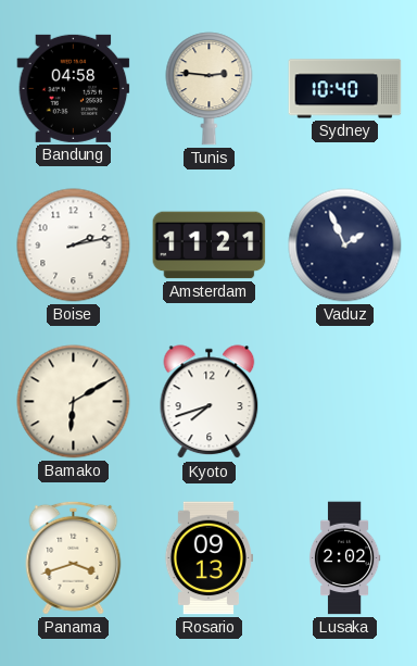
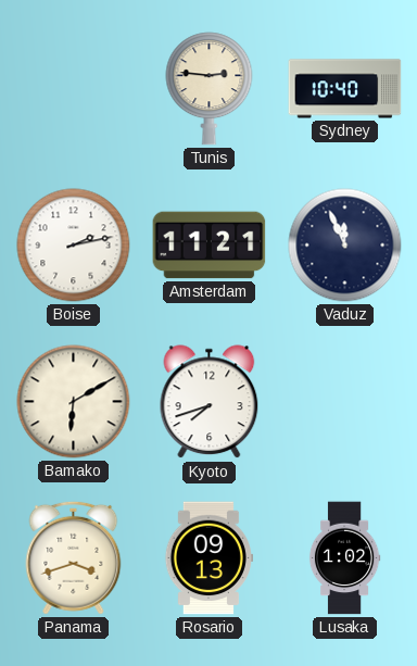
Bandung: 04:58 -> none (74, 88)
Vaduz: 1:56 -> 11:56 (345, 246)
Lusaka: 2:02 -> 1:02 (344, 558)
